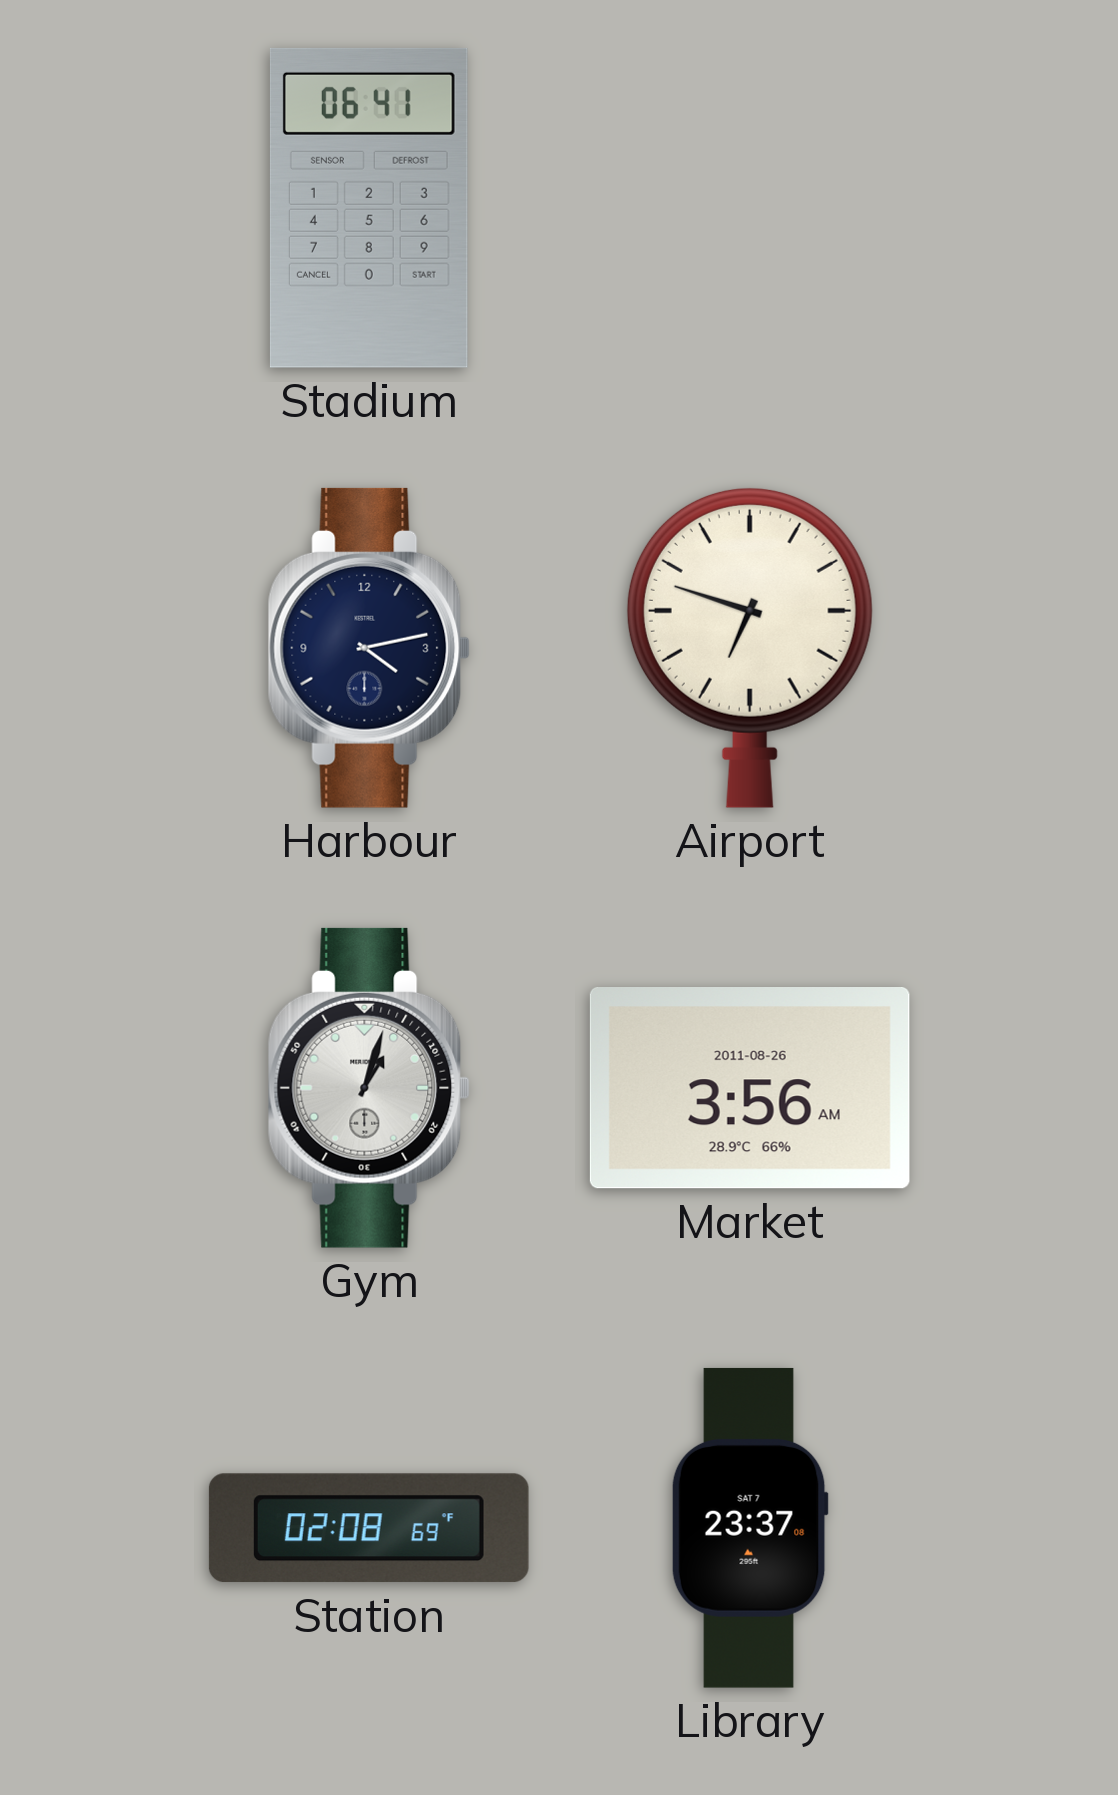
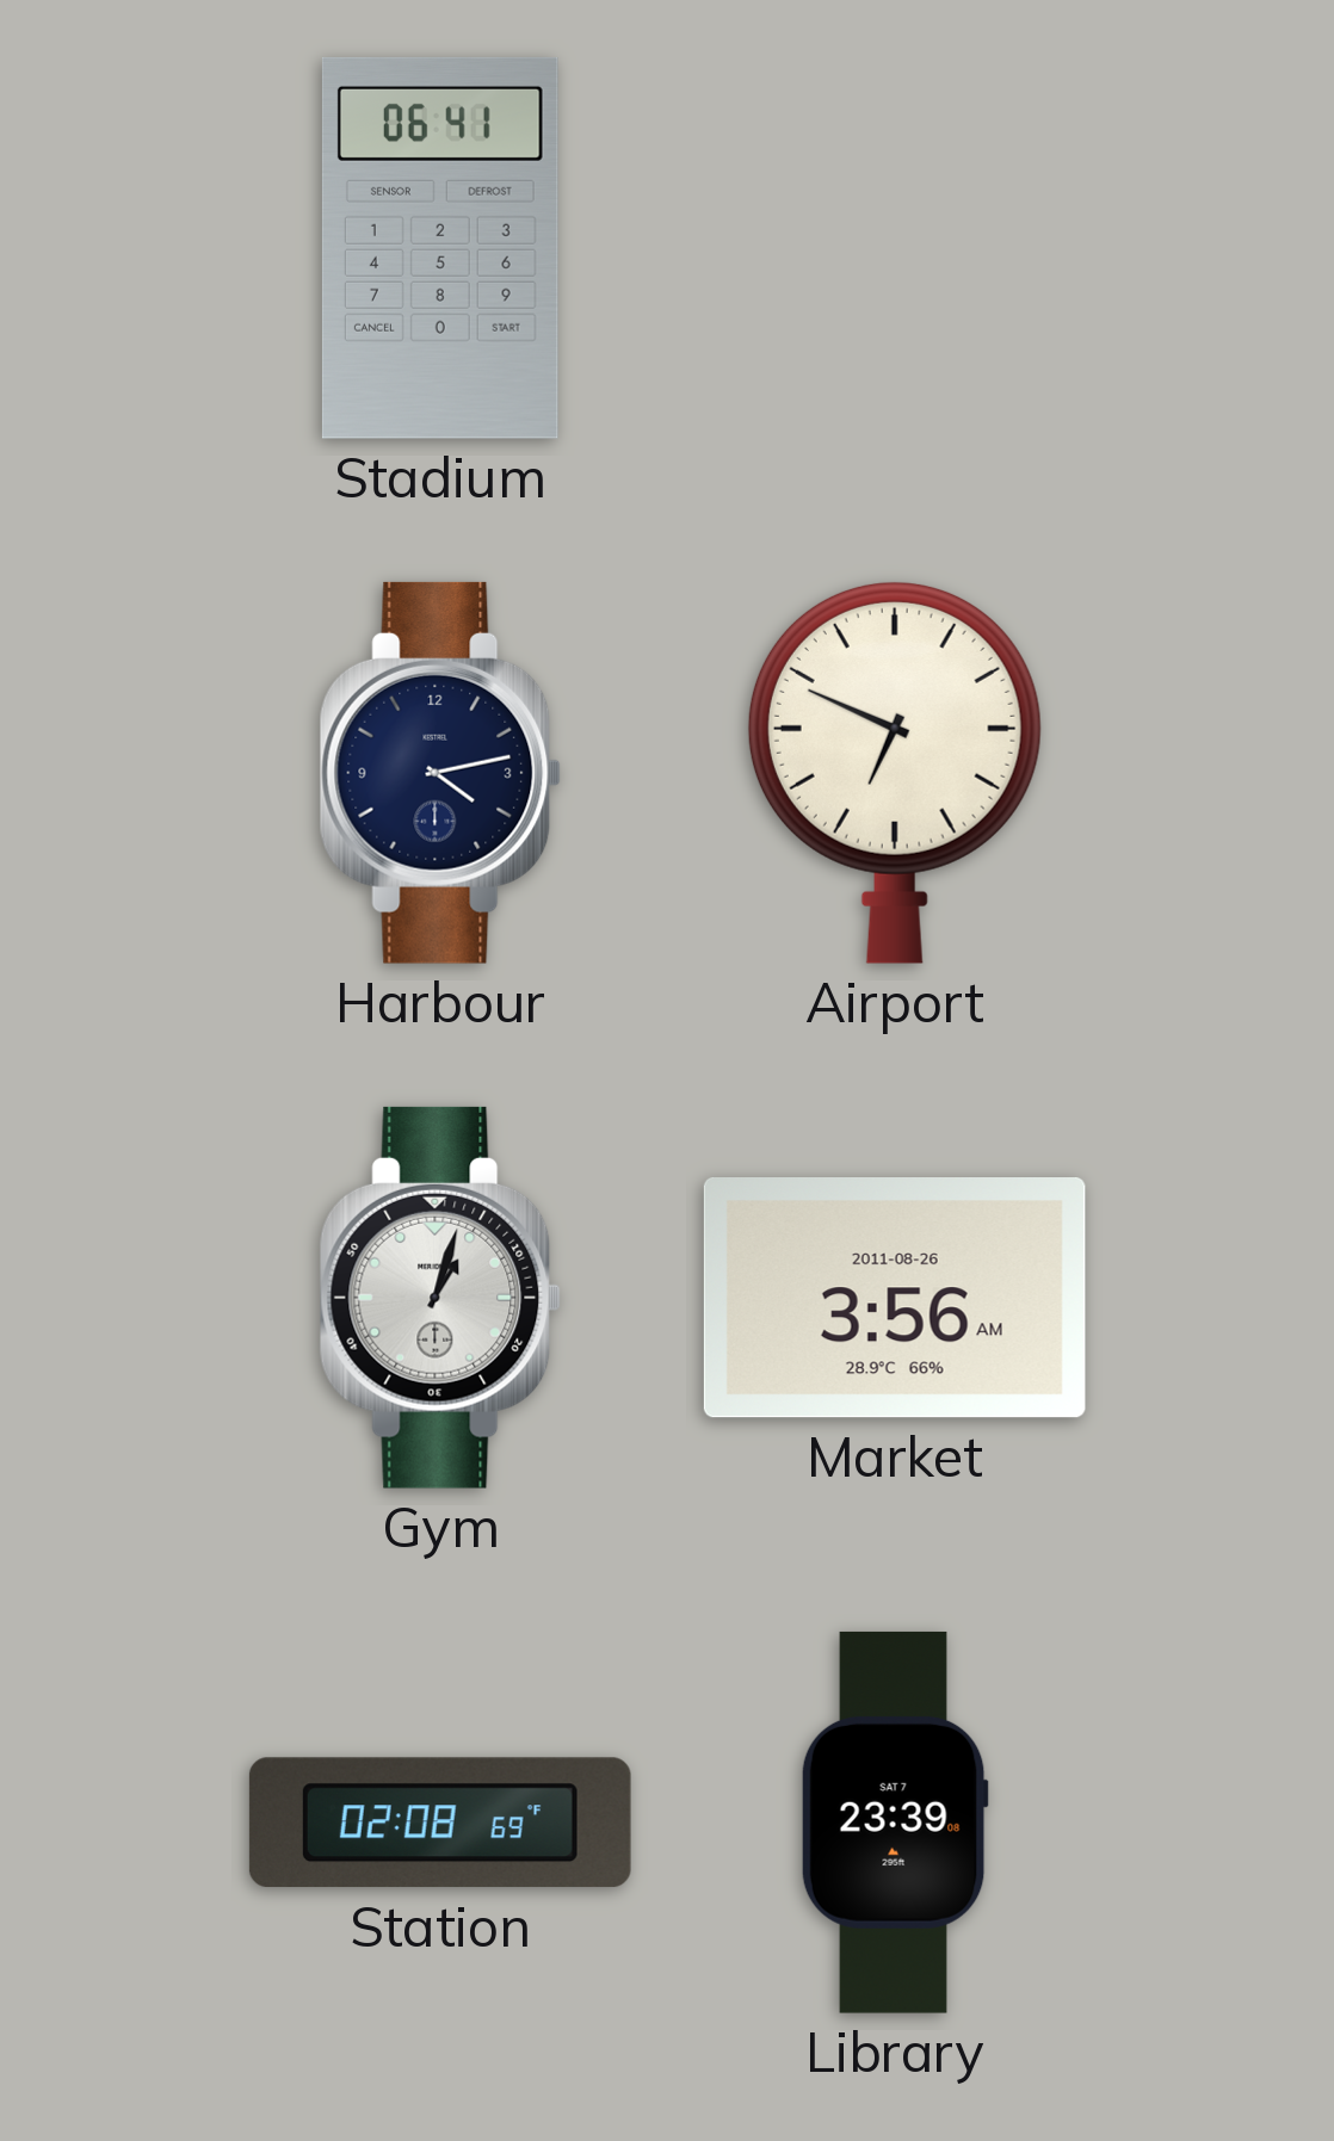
Airport: 6:48 -> 6:49 (895, 772)
Library: 23:37 -> 23:39 (895, 1823)
